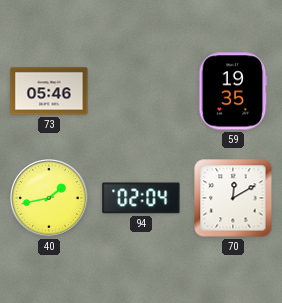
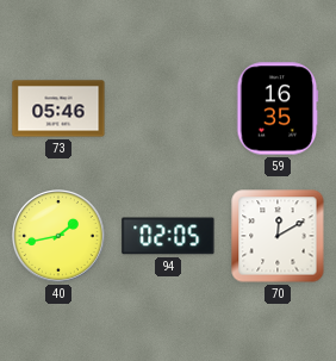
59: 19:35 -> 16:35 (278, 108)
94: 02:04 -> 02:05 (168, 236)
